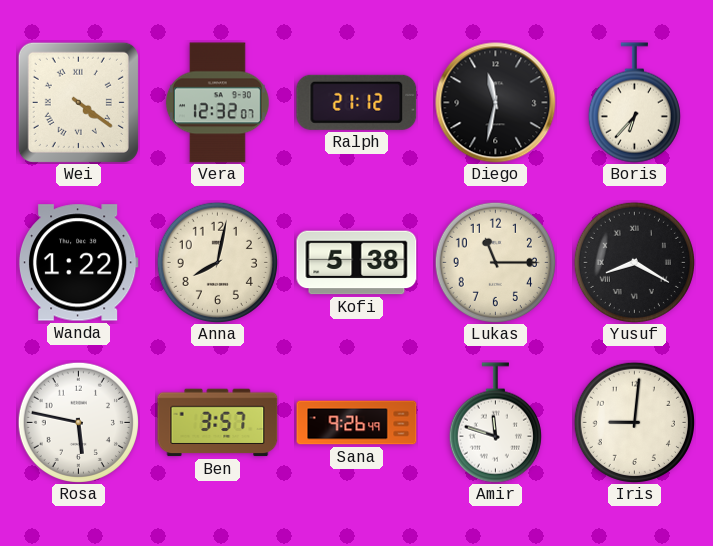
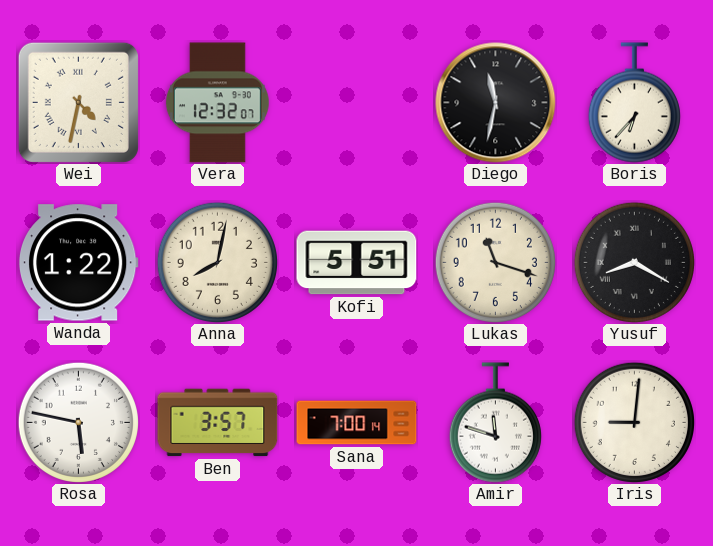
Wei: 4:21 -> 4:32 (78, 102)
Ralph: 21:12 -> none (357, 102)
Kofi: 5:38 -> 5:51 (357, 263)
Lukas: 11:15 -> 11:18 (495, 262)
Sana: 9:26 -> 7:00 (357, 423)
